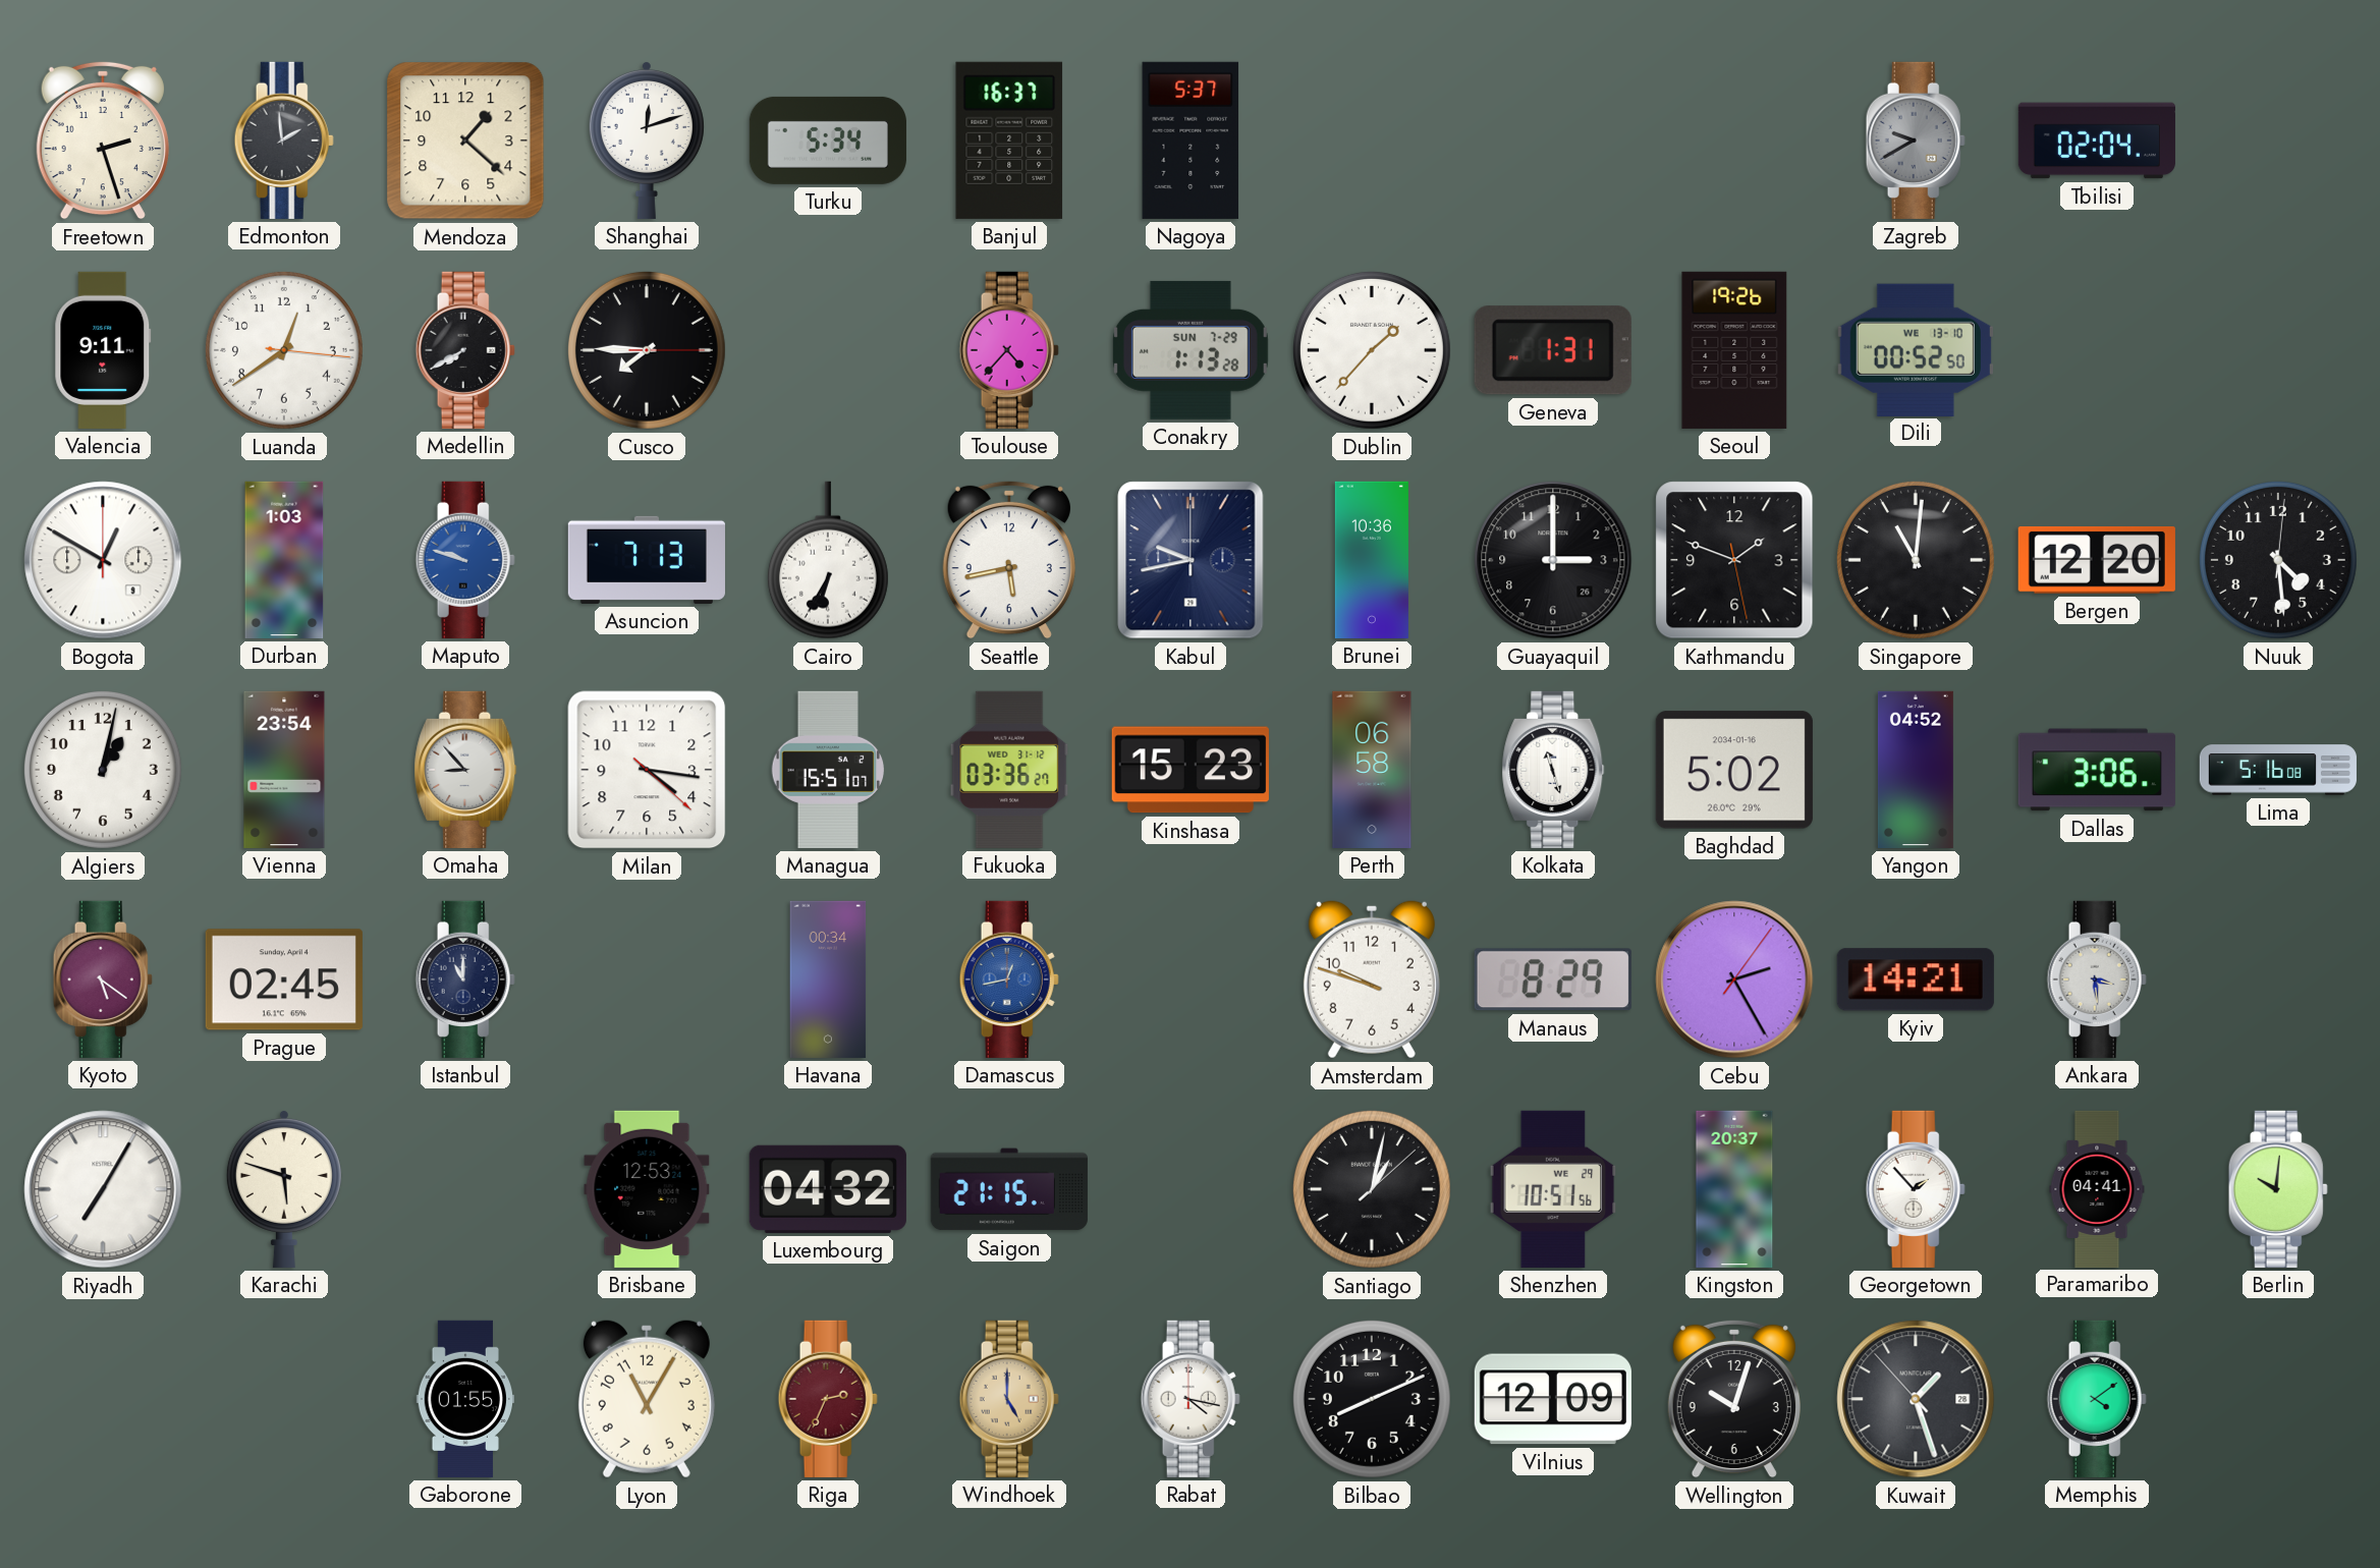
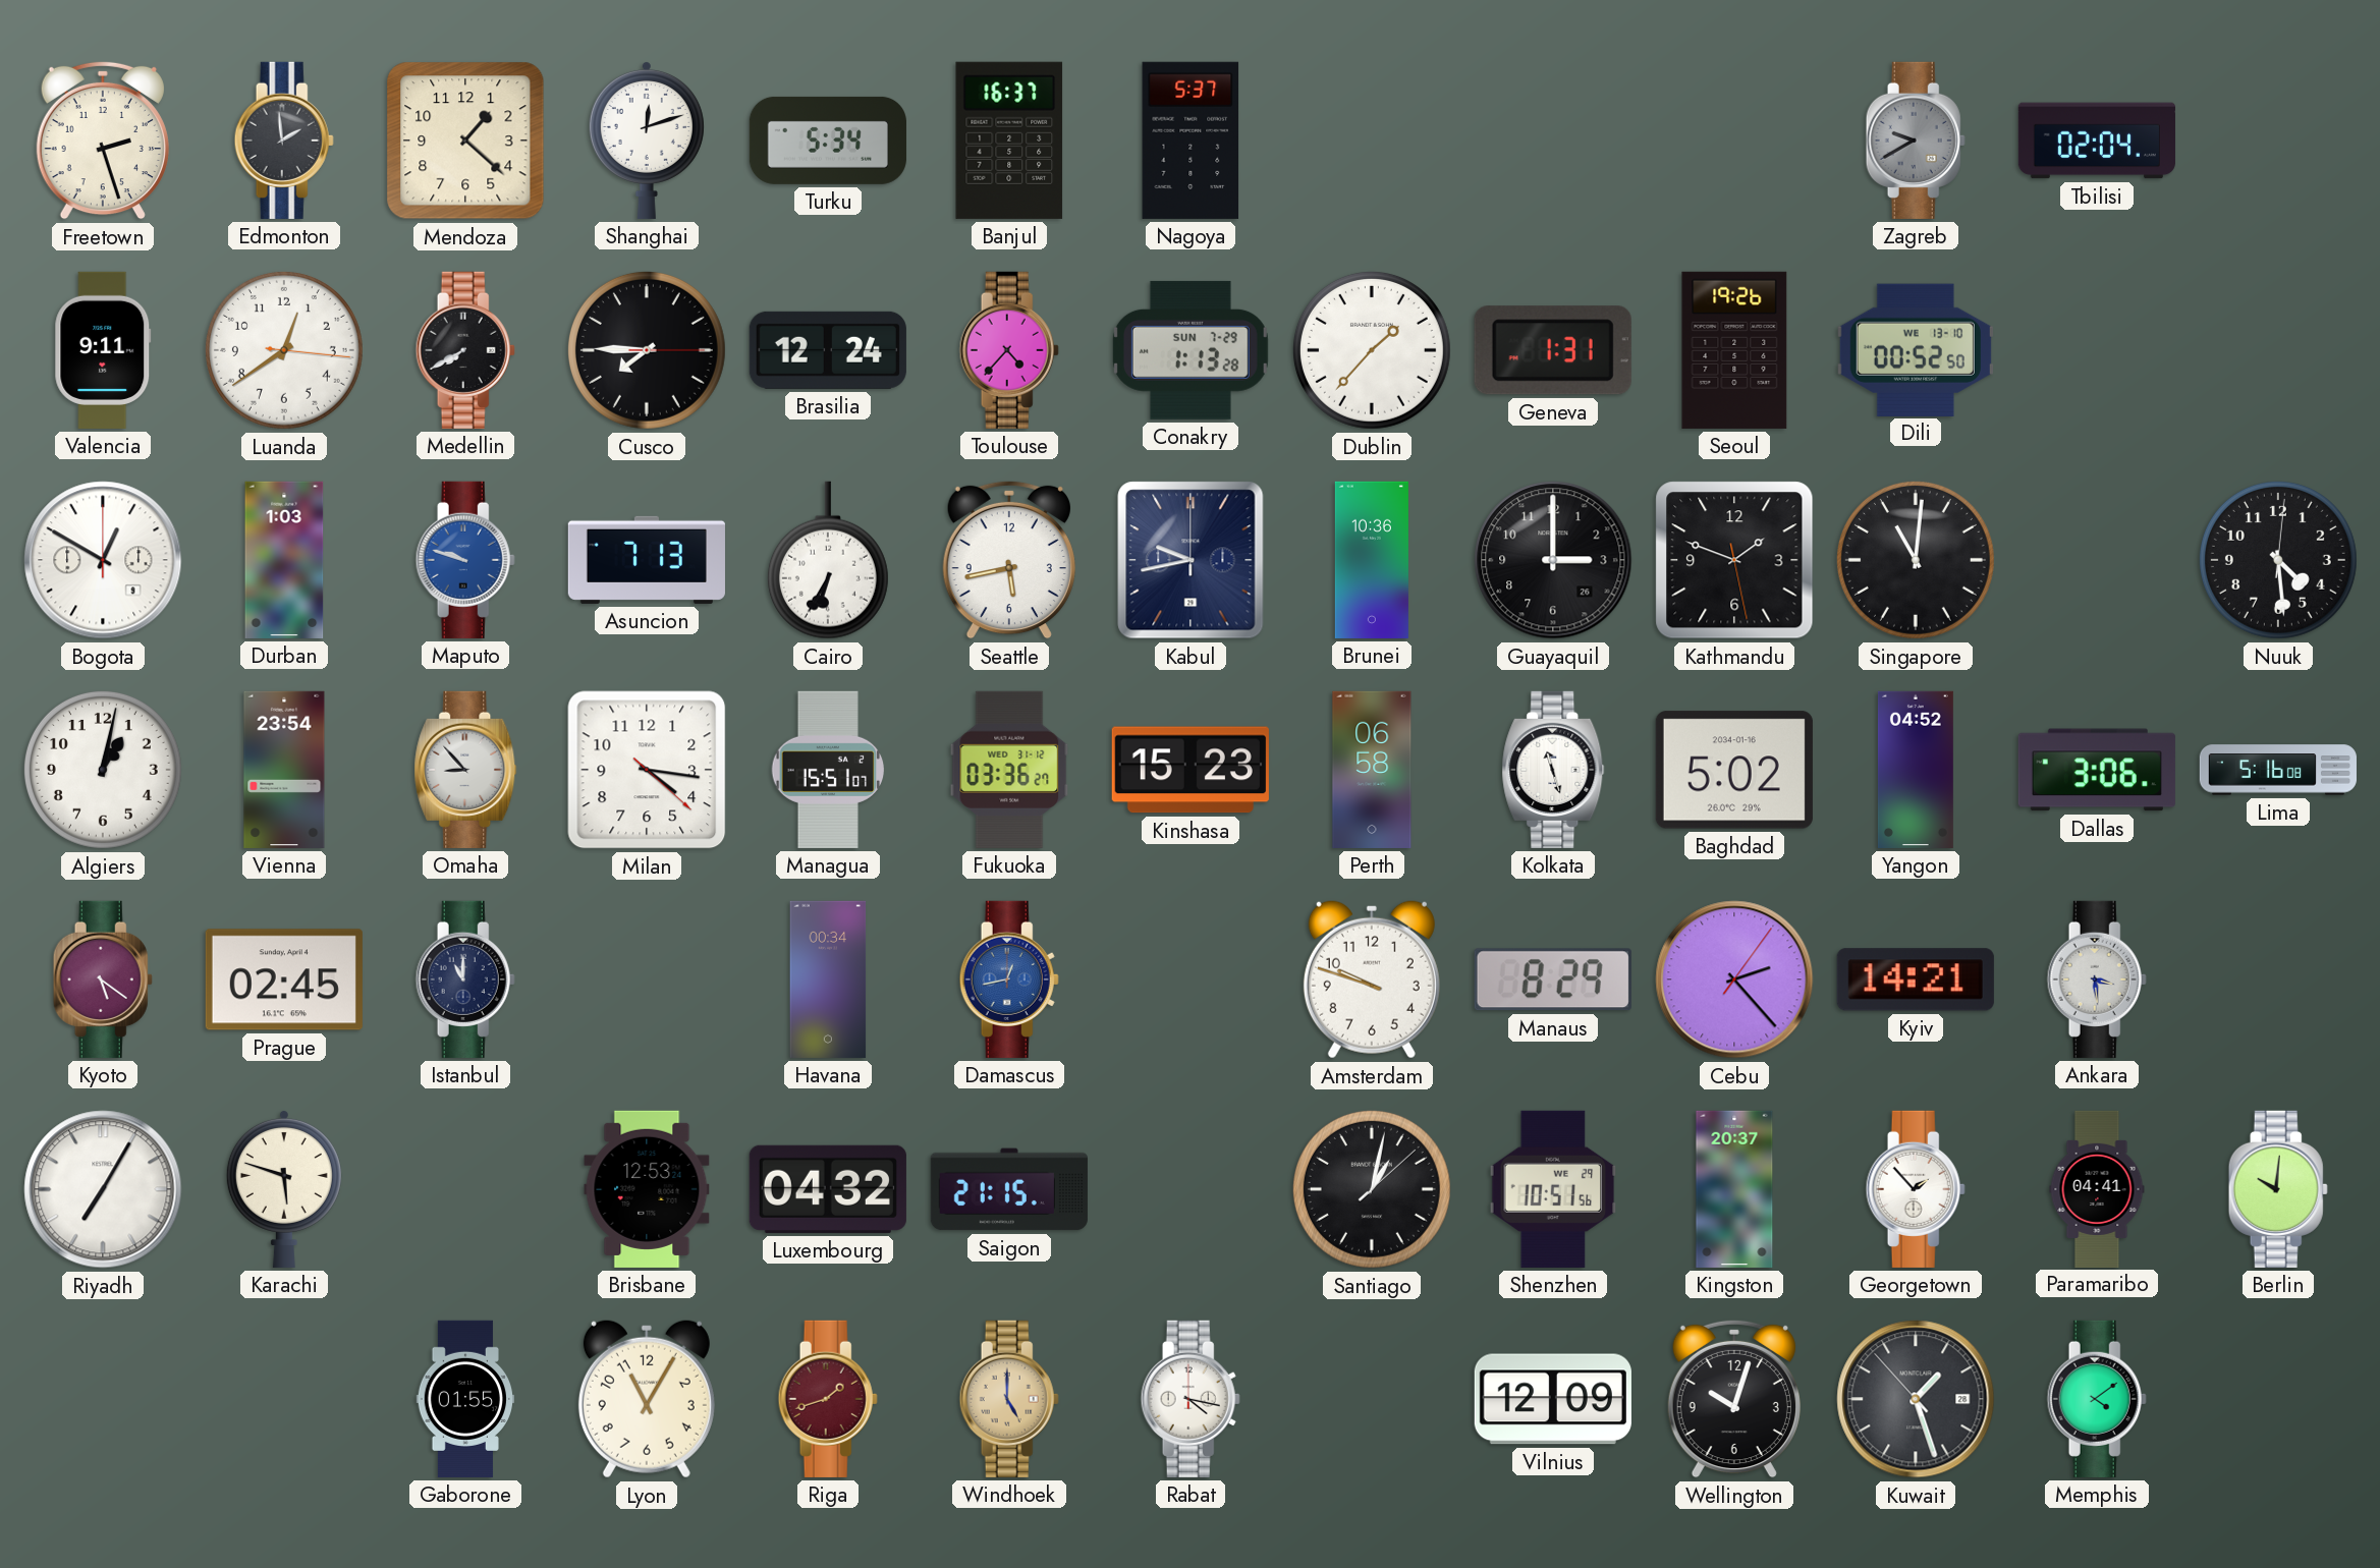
Brasilia: none -> 12:24 (828, 350)
Bergen: 12:20 -> none (2097, 560)
Cebu: 2:25 -> 2:23 (1734, 979)
Riga: 2:34 -> 1:42 (828, 1399)
Bilbao: 8:11 -> none (1372, 1399)
